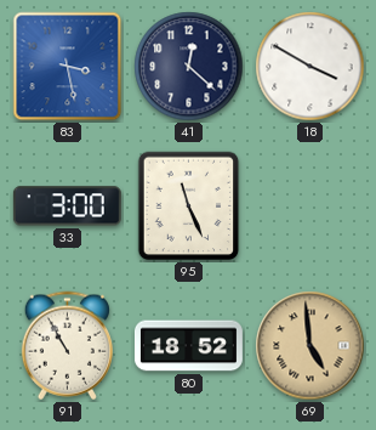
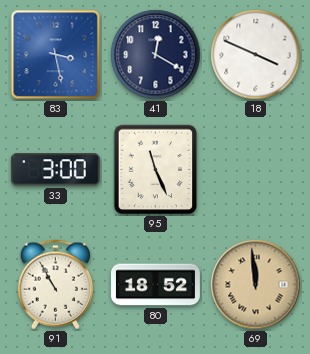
41: 12:22 -> 12:20 (156, 55)
18: 3:50 -> 3:49 (256, 55)
69: 4:59 -> 11:59 (256, 285)
